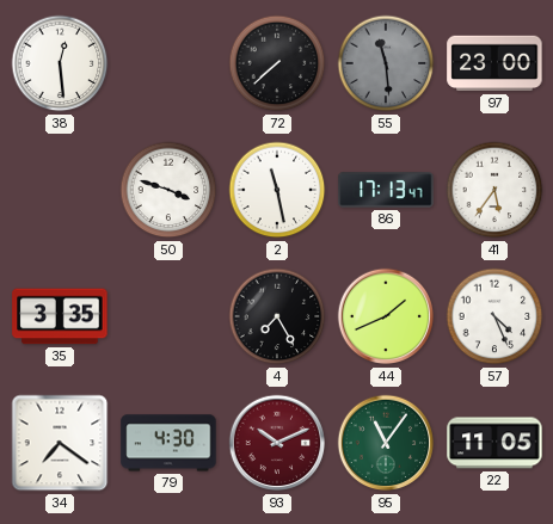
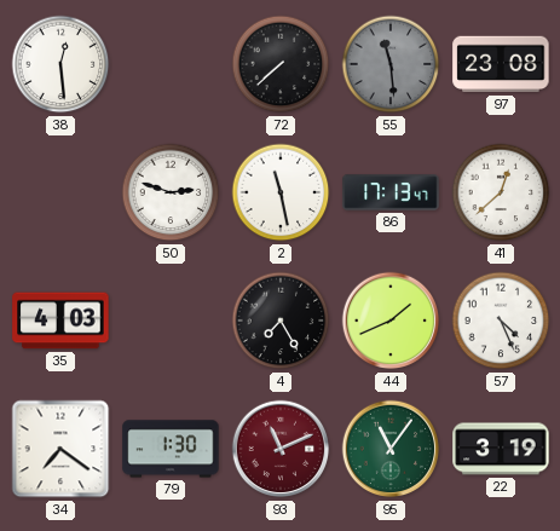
97: 23:00 -> 23:08 (501, 64)
50: 3:48 -> 2:48 (171, 192)
41: 5:36 -> 12:38 (501, 192)
35: 3:35 -> 4:03 (60, 321)
79: 4:30 -> 1:30 (171, 449)
93: 10:11 -> 11:11 (281, 449)
22: 11:05 -> 3:19 (501, 449)
